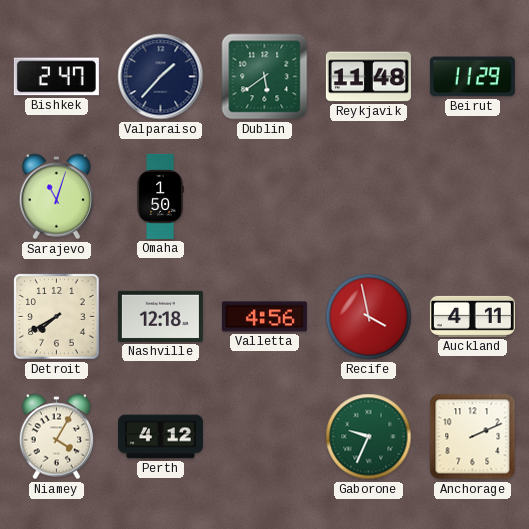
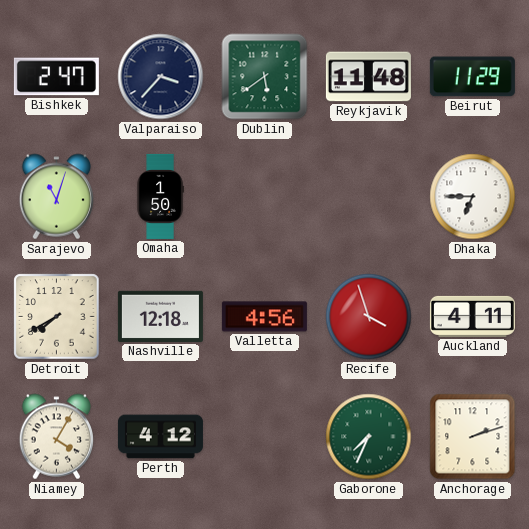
Valparaiso: 1:37 -> 3:37 (161, 77)
Dhaka: none -> 6:45 (473, 197)
Recife: 3:58 -> 3:57 (369, 317)
Gaborone: 9:34 -> 7:34 (369, 437)
Anchorage: 2:11 -> 2:12 (473, 437)
